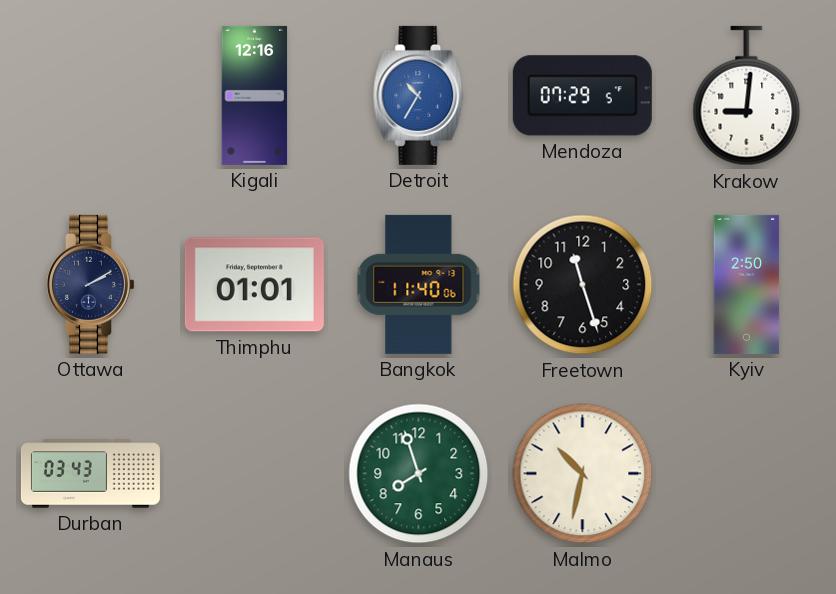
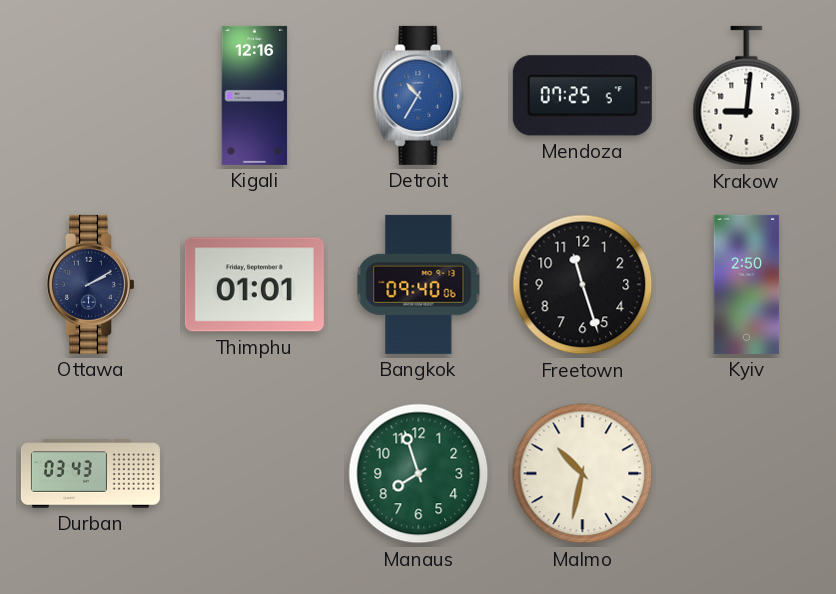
Mendoza: 07:29 -> 07:25 (582, 96)
Bangkok: 11:40 -> 09:40 (419, 284)
